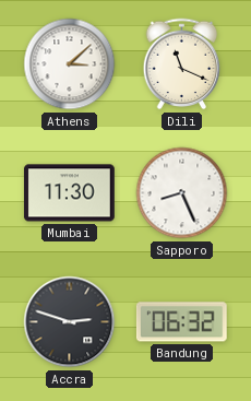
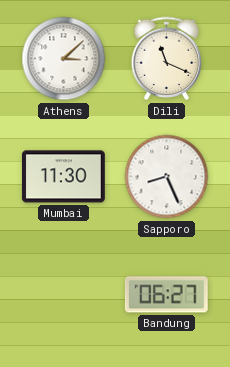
Accra: 2:48 -> none (70, 322)
Bandung: 06:32 -> 06:27 (166, 295)
